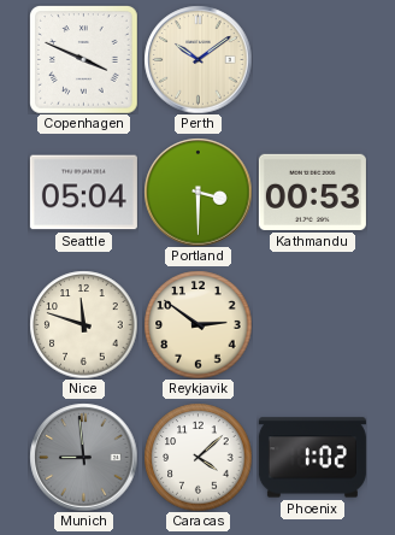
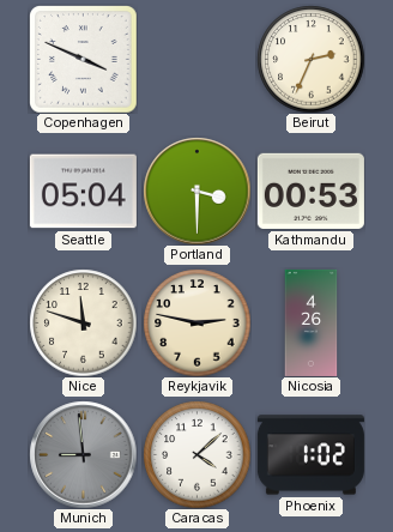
Perth: 10:09 -> none (197, 59)
Beirut: none -> 2:34 (310, 59)
Reykjavik: 2:51 -> 2:47 (196, 322)
Nicosia: none -> 4:26 (312, 322)
